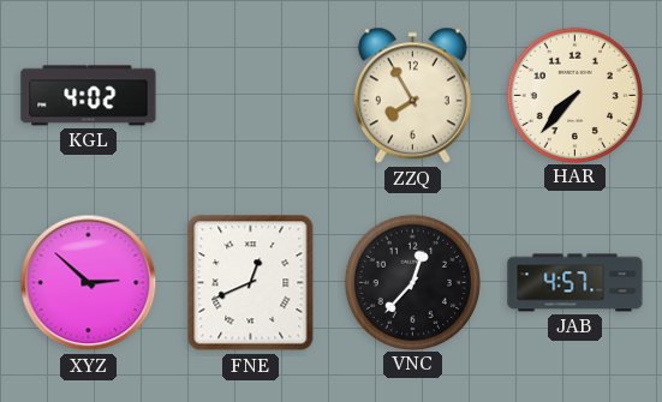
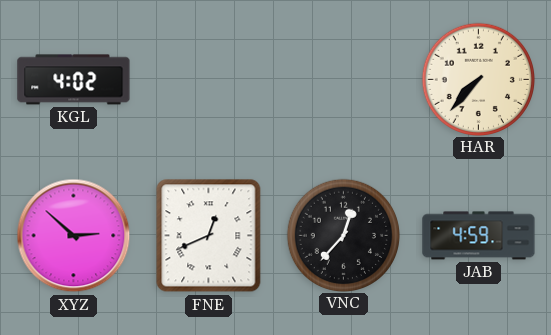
ZZQ: 7:55 -> none (412, 96)
JAB: 4:57 -> 4:59 (479, 236)
